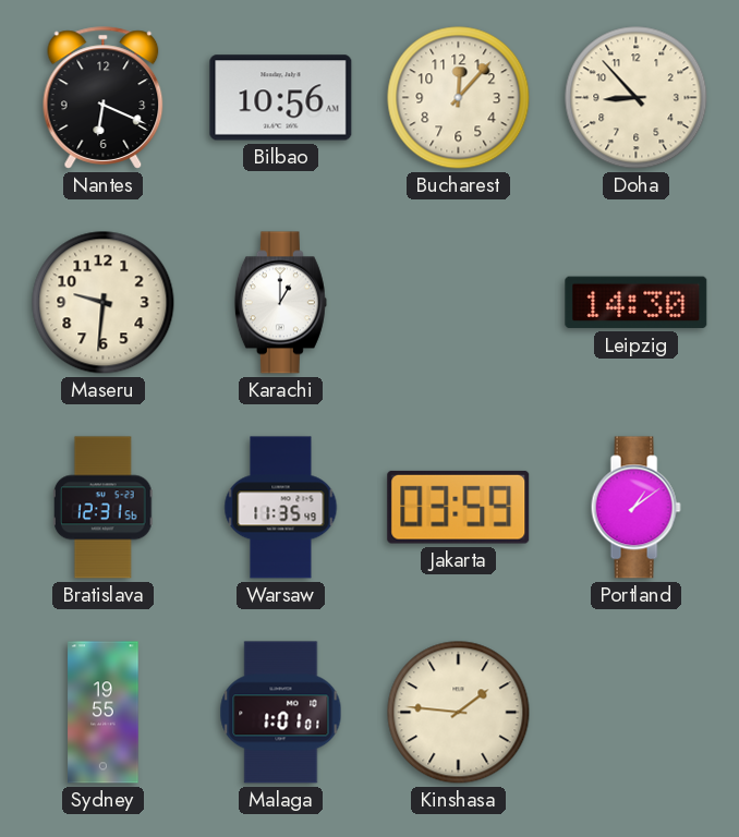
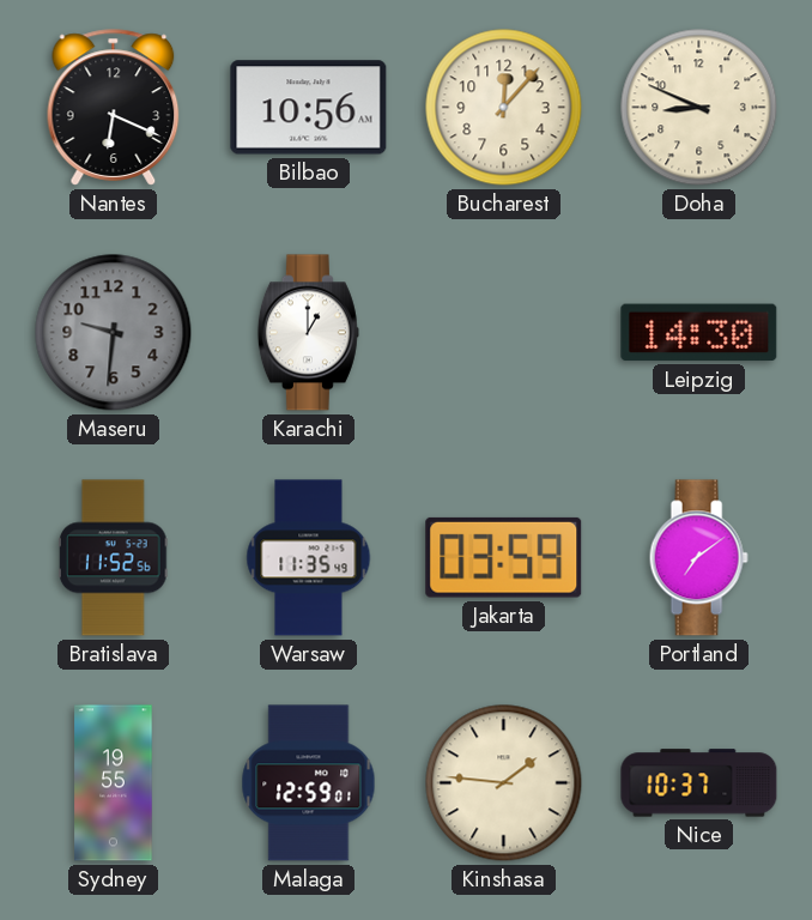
Doha: 8:53 -> 8:49 (699, 108)
Maseru dial: cream -> grey (114, 333)
Bratislava: 12:31 -> 11:52 (113, 558)
Portland: 1:09 -> 7:09 (698, 558)
Malaga: 1:01 -> 12:59 (309, 783)
Nice: none -> 10:37 (699, 783)
